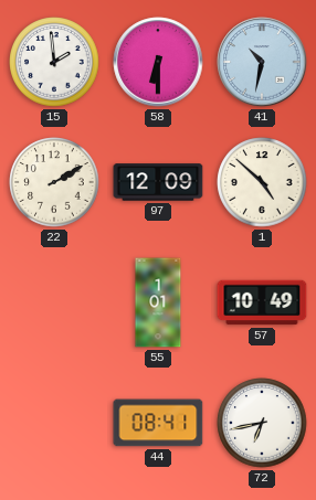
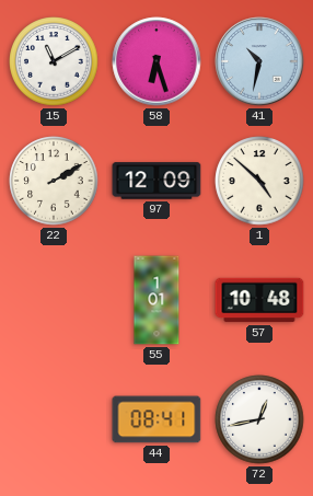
15: 1:59 -> 11:10 (54, 61)
58: 6:30 -> 6:27 (156, 61)
57: 10:49 -> 10:48 (259, 300)
72: 6:43 -> 12:43 (259, 419)
